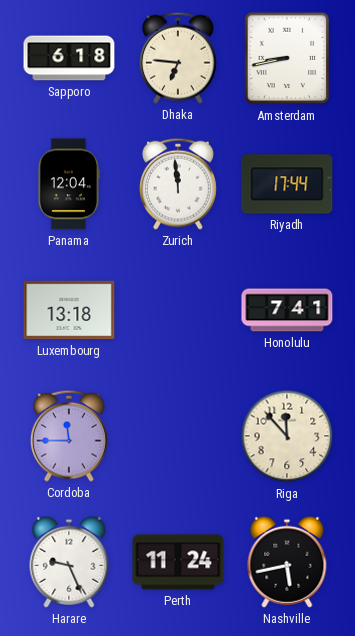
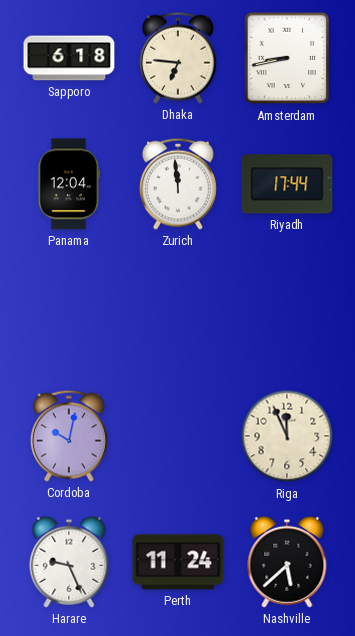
Luxembourg: 13:18 -> none (69, 310)
Honolulu: 7:41 -> none (287, 310)
Cordoba: 11:45 -> 10:02 (69, 436)
Riga: 11:53 -> 11:56 (287, 436)
Nashville: 5:43 -> 5:38 (287, 562)
